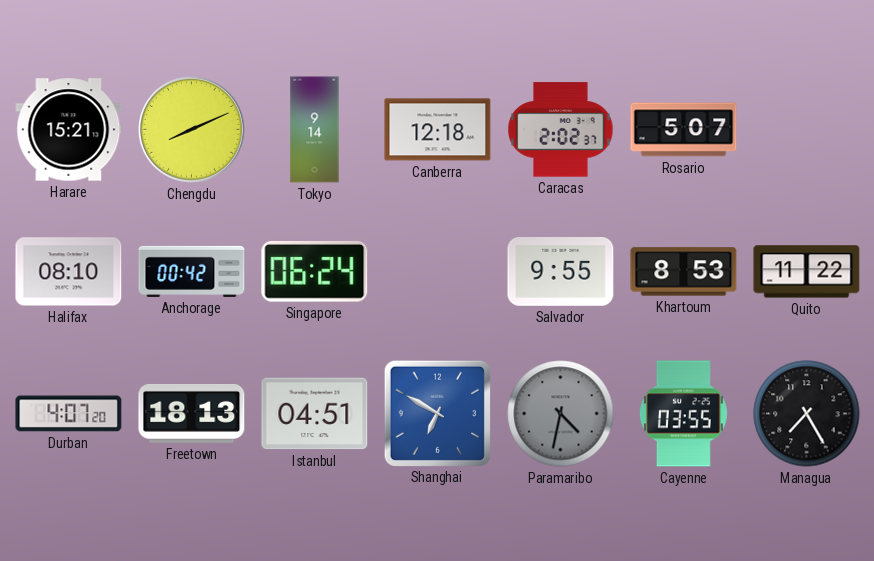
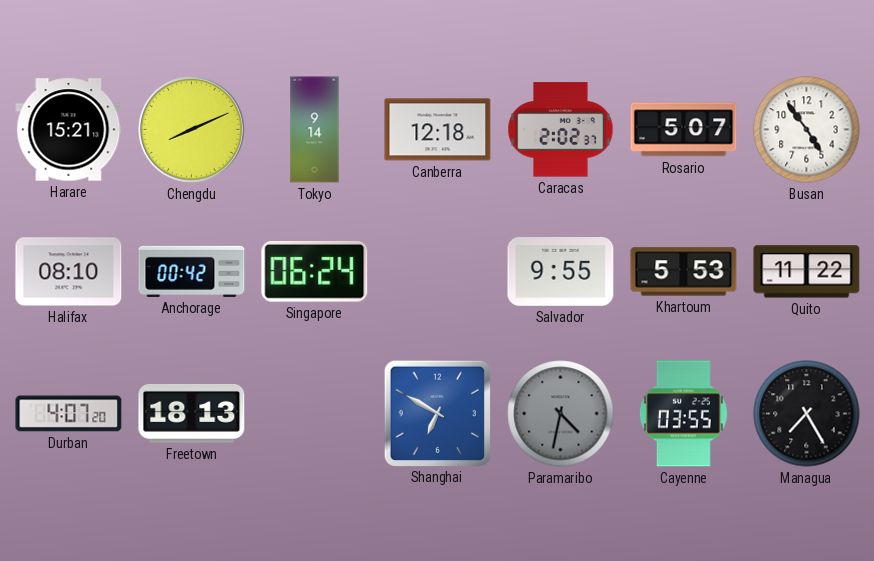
Busan: none -> 4:54 (807, 130)
Khartoum: 8:53 -> 5:53 (684, 272)
Istanbul: 04:51 -> none (315, 414)
